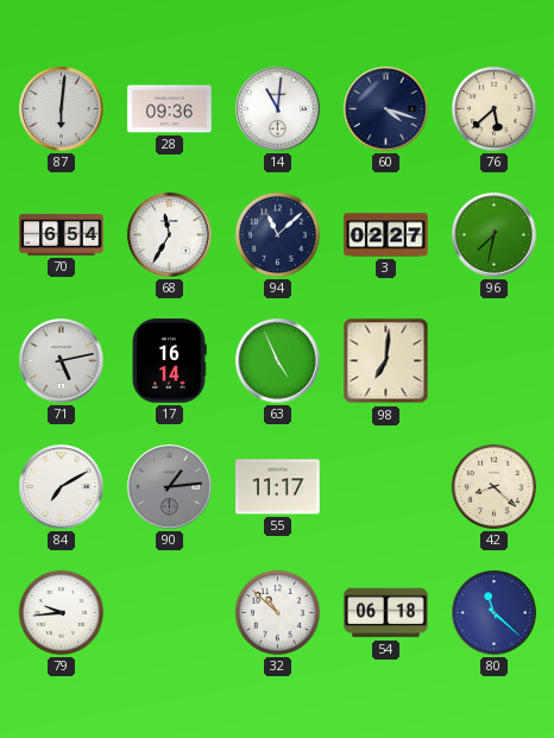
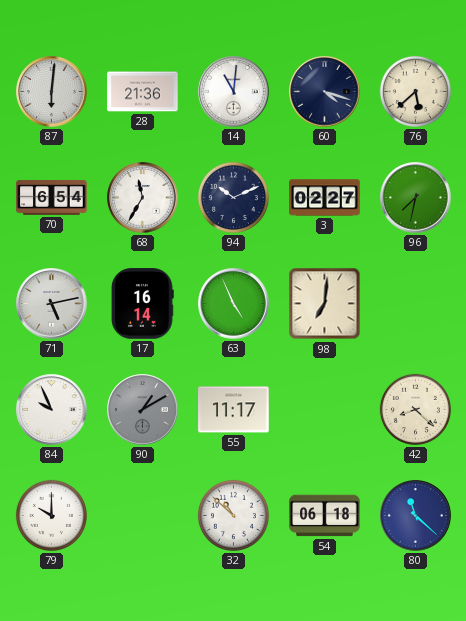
28: 09:36 -> 21:36 (143, 92)
94: 11:08 -> 10:11 (233, 197)
84: 7:10 -> 9:56 (52, 410)
90: 1:14 -> 1:10 (143, 410)
79: 9:44 -> 10:00 (51, 515)
